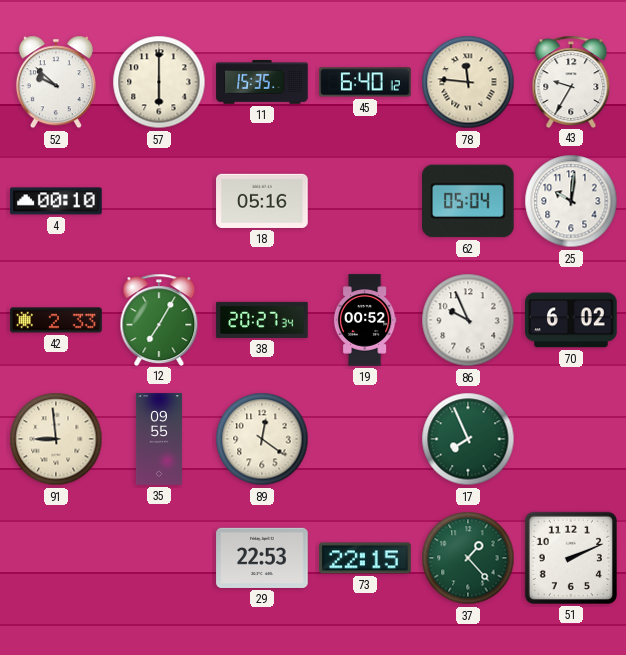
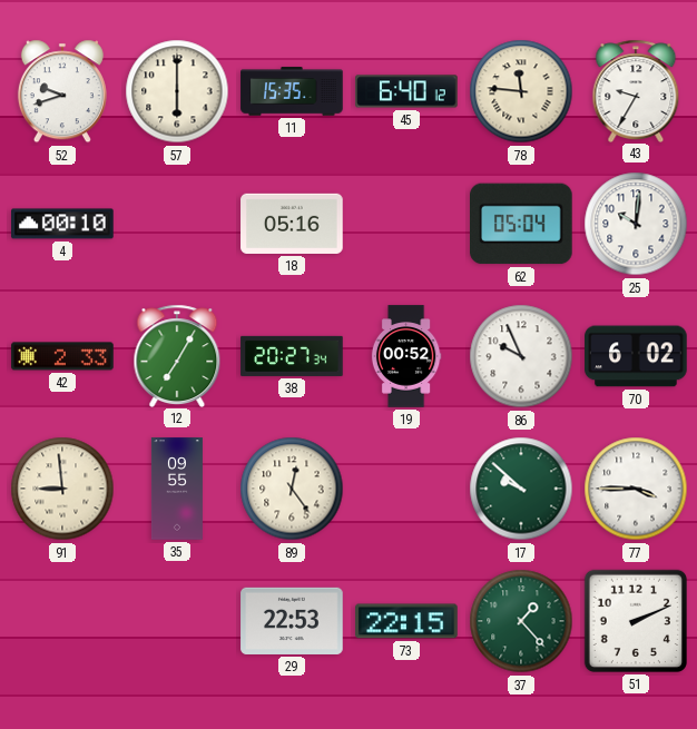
52: 9:52 -> 9:42 (62, 91)
89: 12:21 -> 12:24 (292, 489)
17: 7:56 -> 9:52 (521, 489)
77: none -> 3:45 (636, 489)
